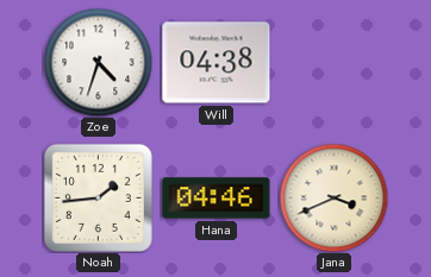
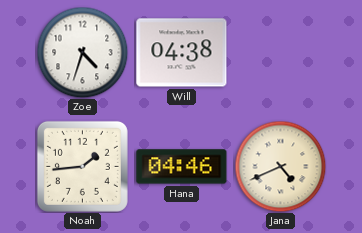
Jana: 3:41 -> 4:41 (280, 166)
